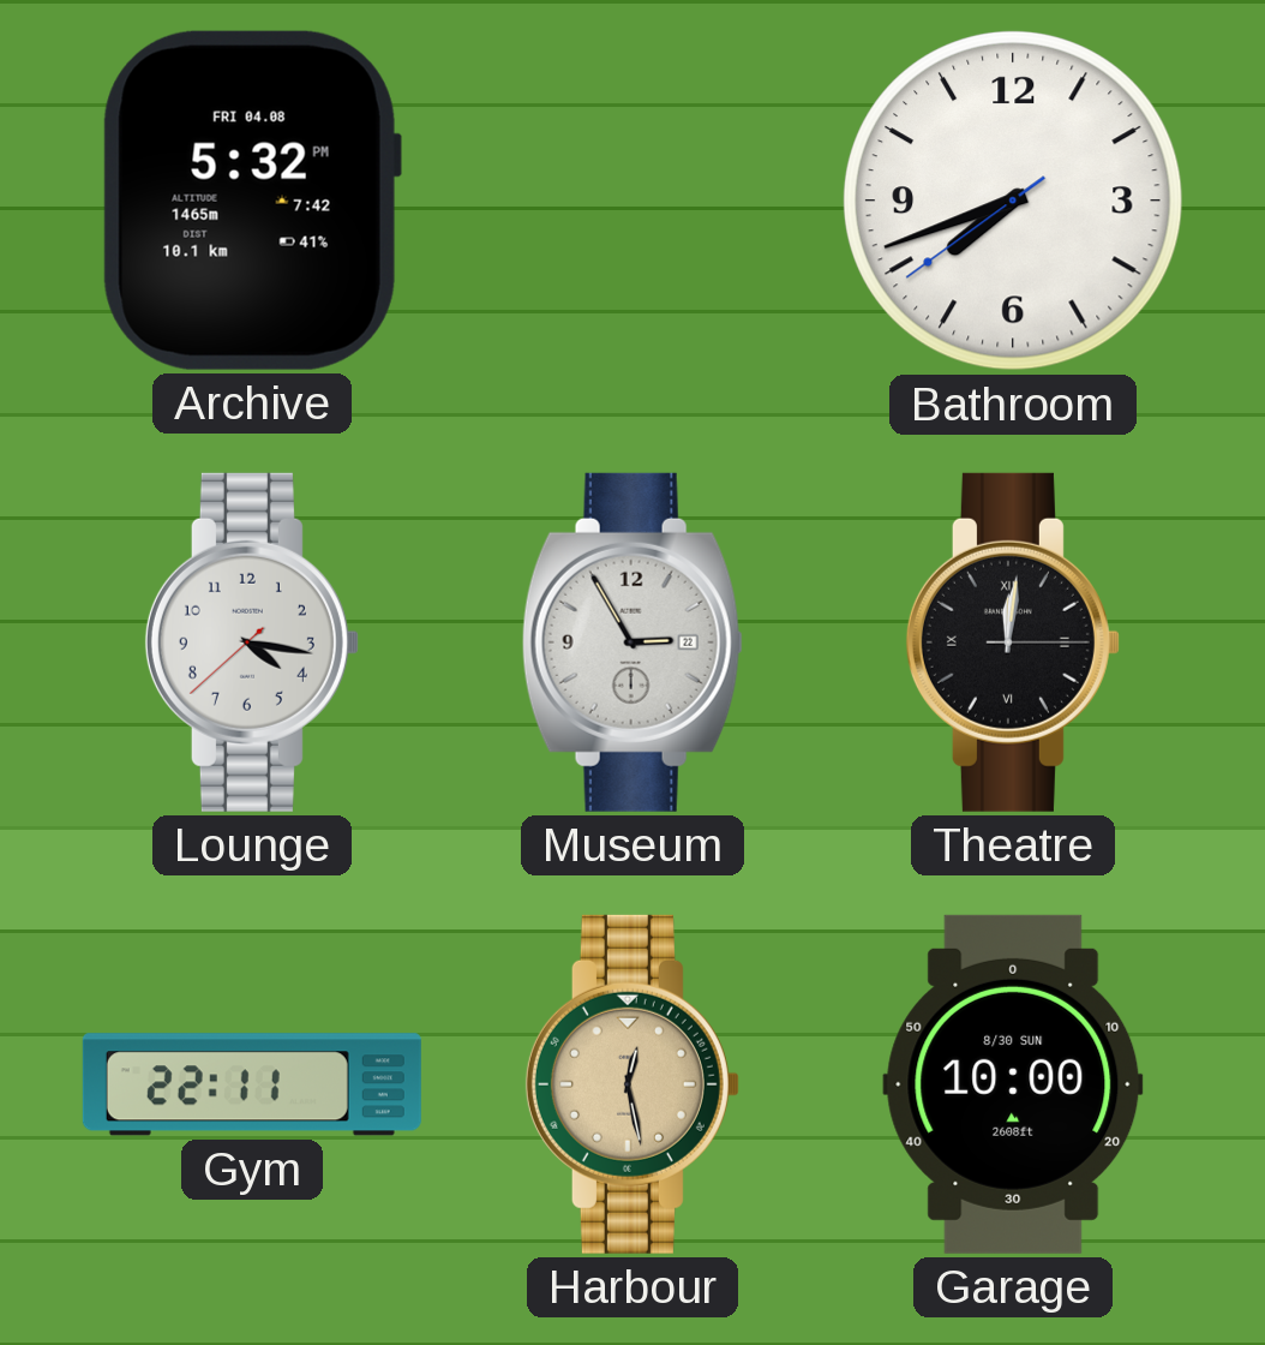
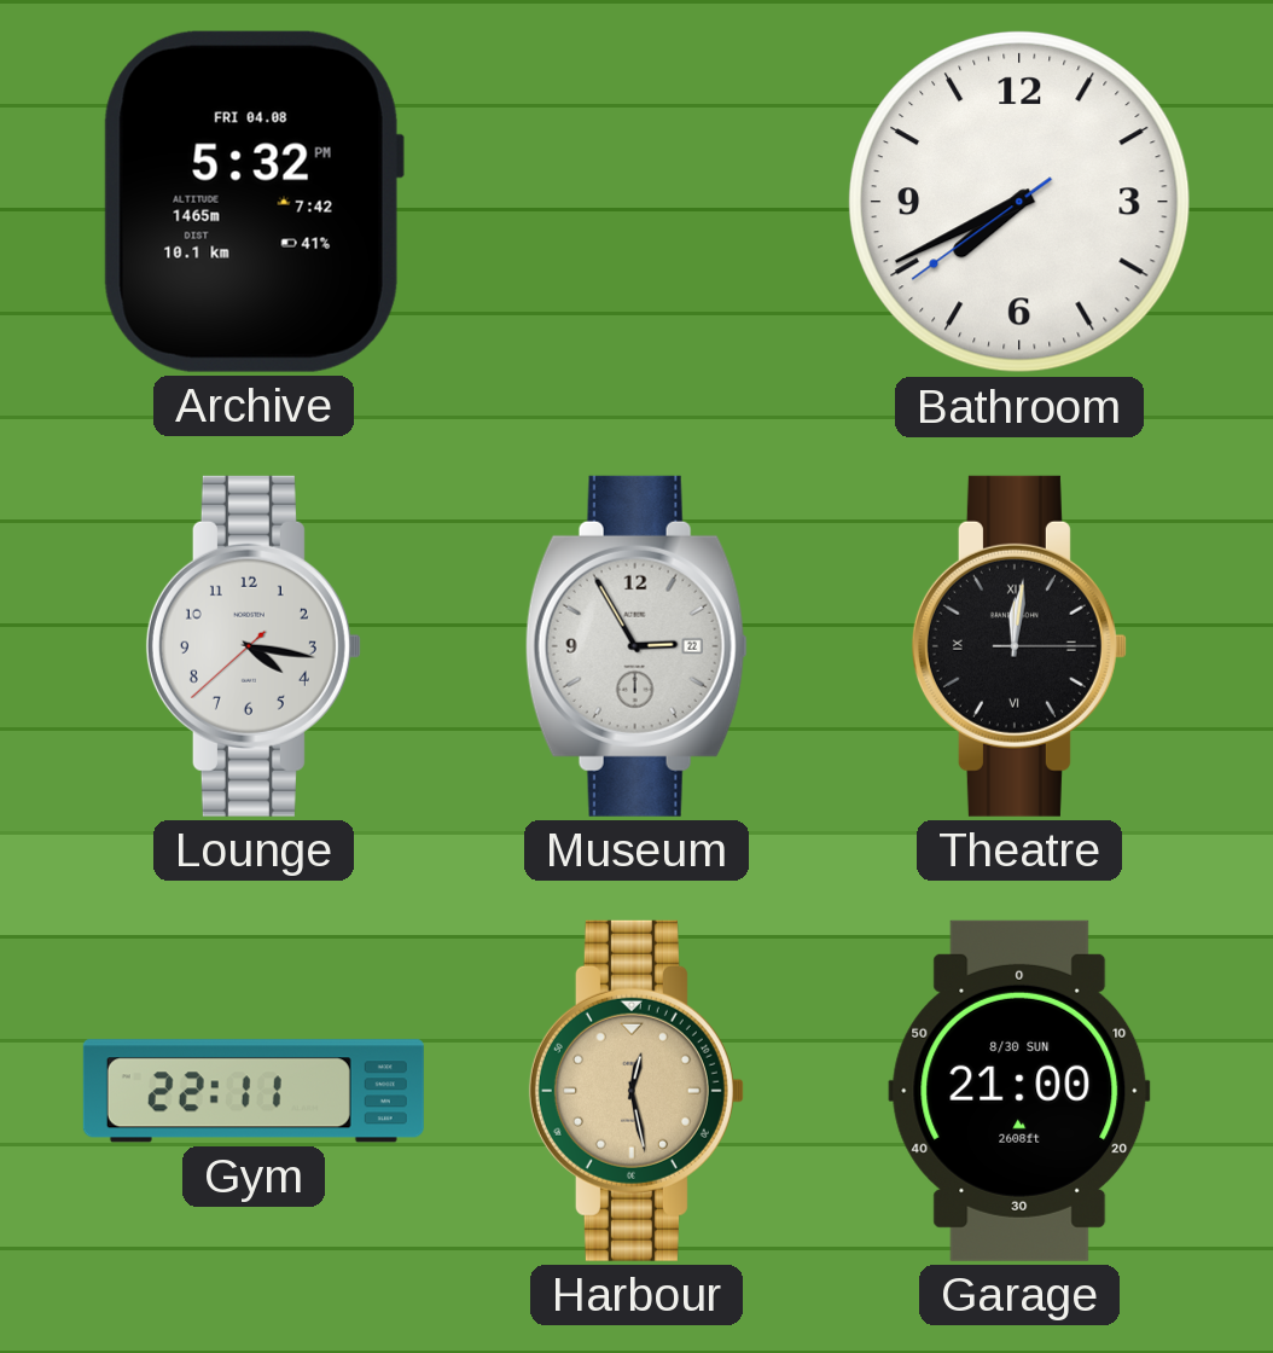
Bathroom: 7:41 -> 7:40 (1019, 202)
Garage: 10:00 -> 21:00 (1019, 1091)
